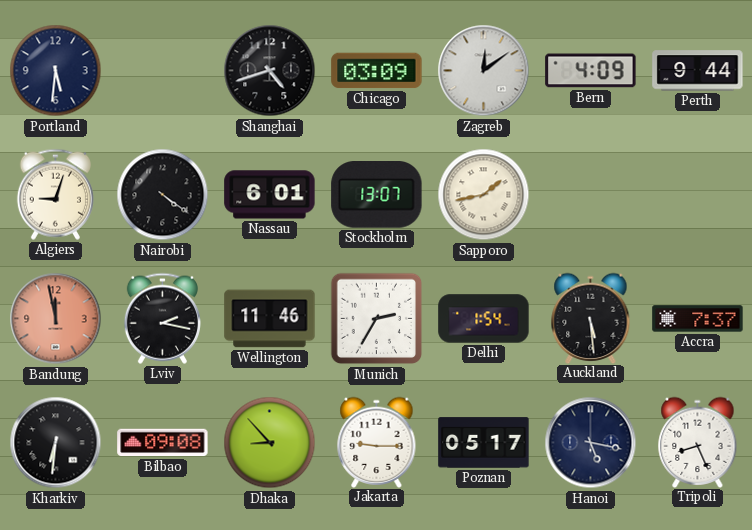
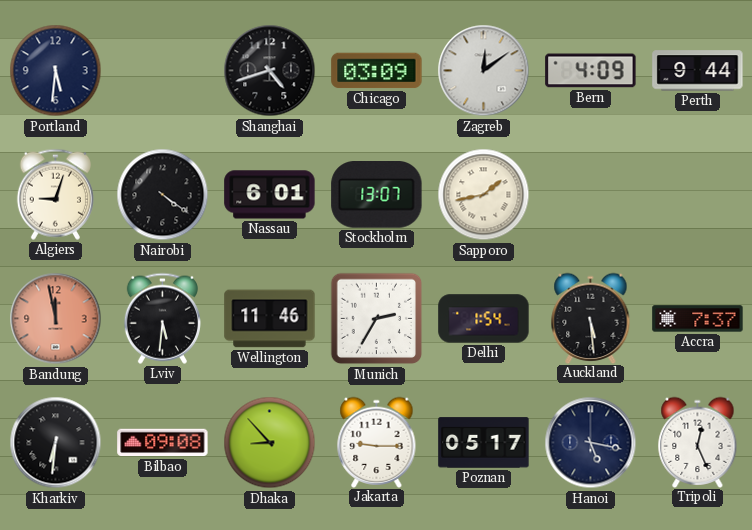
Lviv: 2:17 -> 5:31 (162, 318)
Tripoli: 8:26 -> 12:26 (698, 442)
